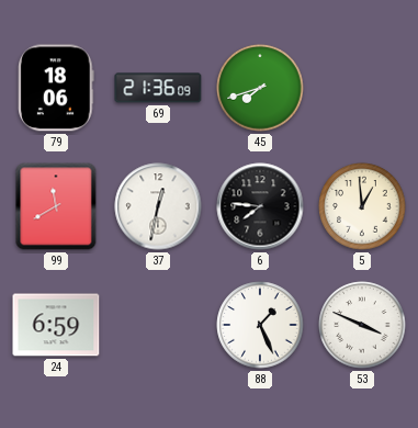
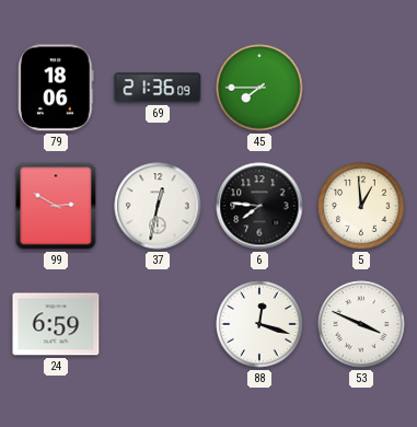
45: 7:42 -> 7:45 (259, 88)
99: 11:40 -> 2:50 (56, 206)
88: 1:26 -> 12:18 (259, 324)
